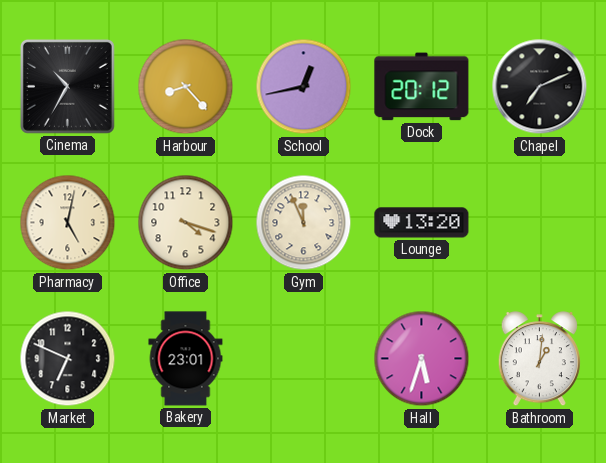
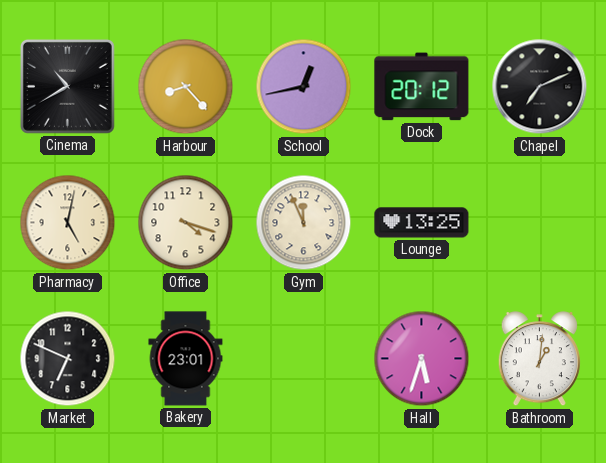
Cinema: 10:35 -> 10:40 (67, 86)
Lounge: 13:20 -> 13:25 (422, 223)
